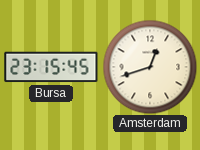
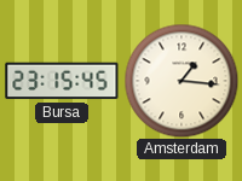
Amsterdam: 12:42 -> 1:16 (181, 81)
